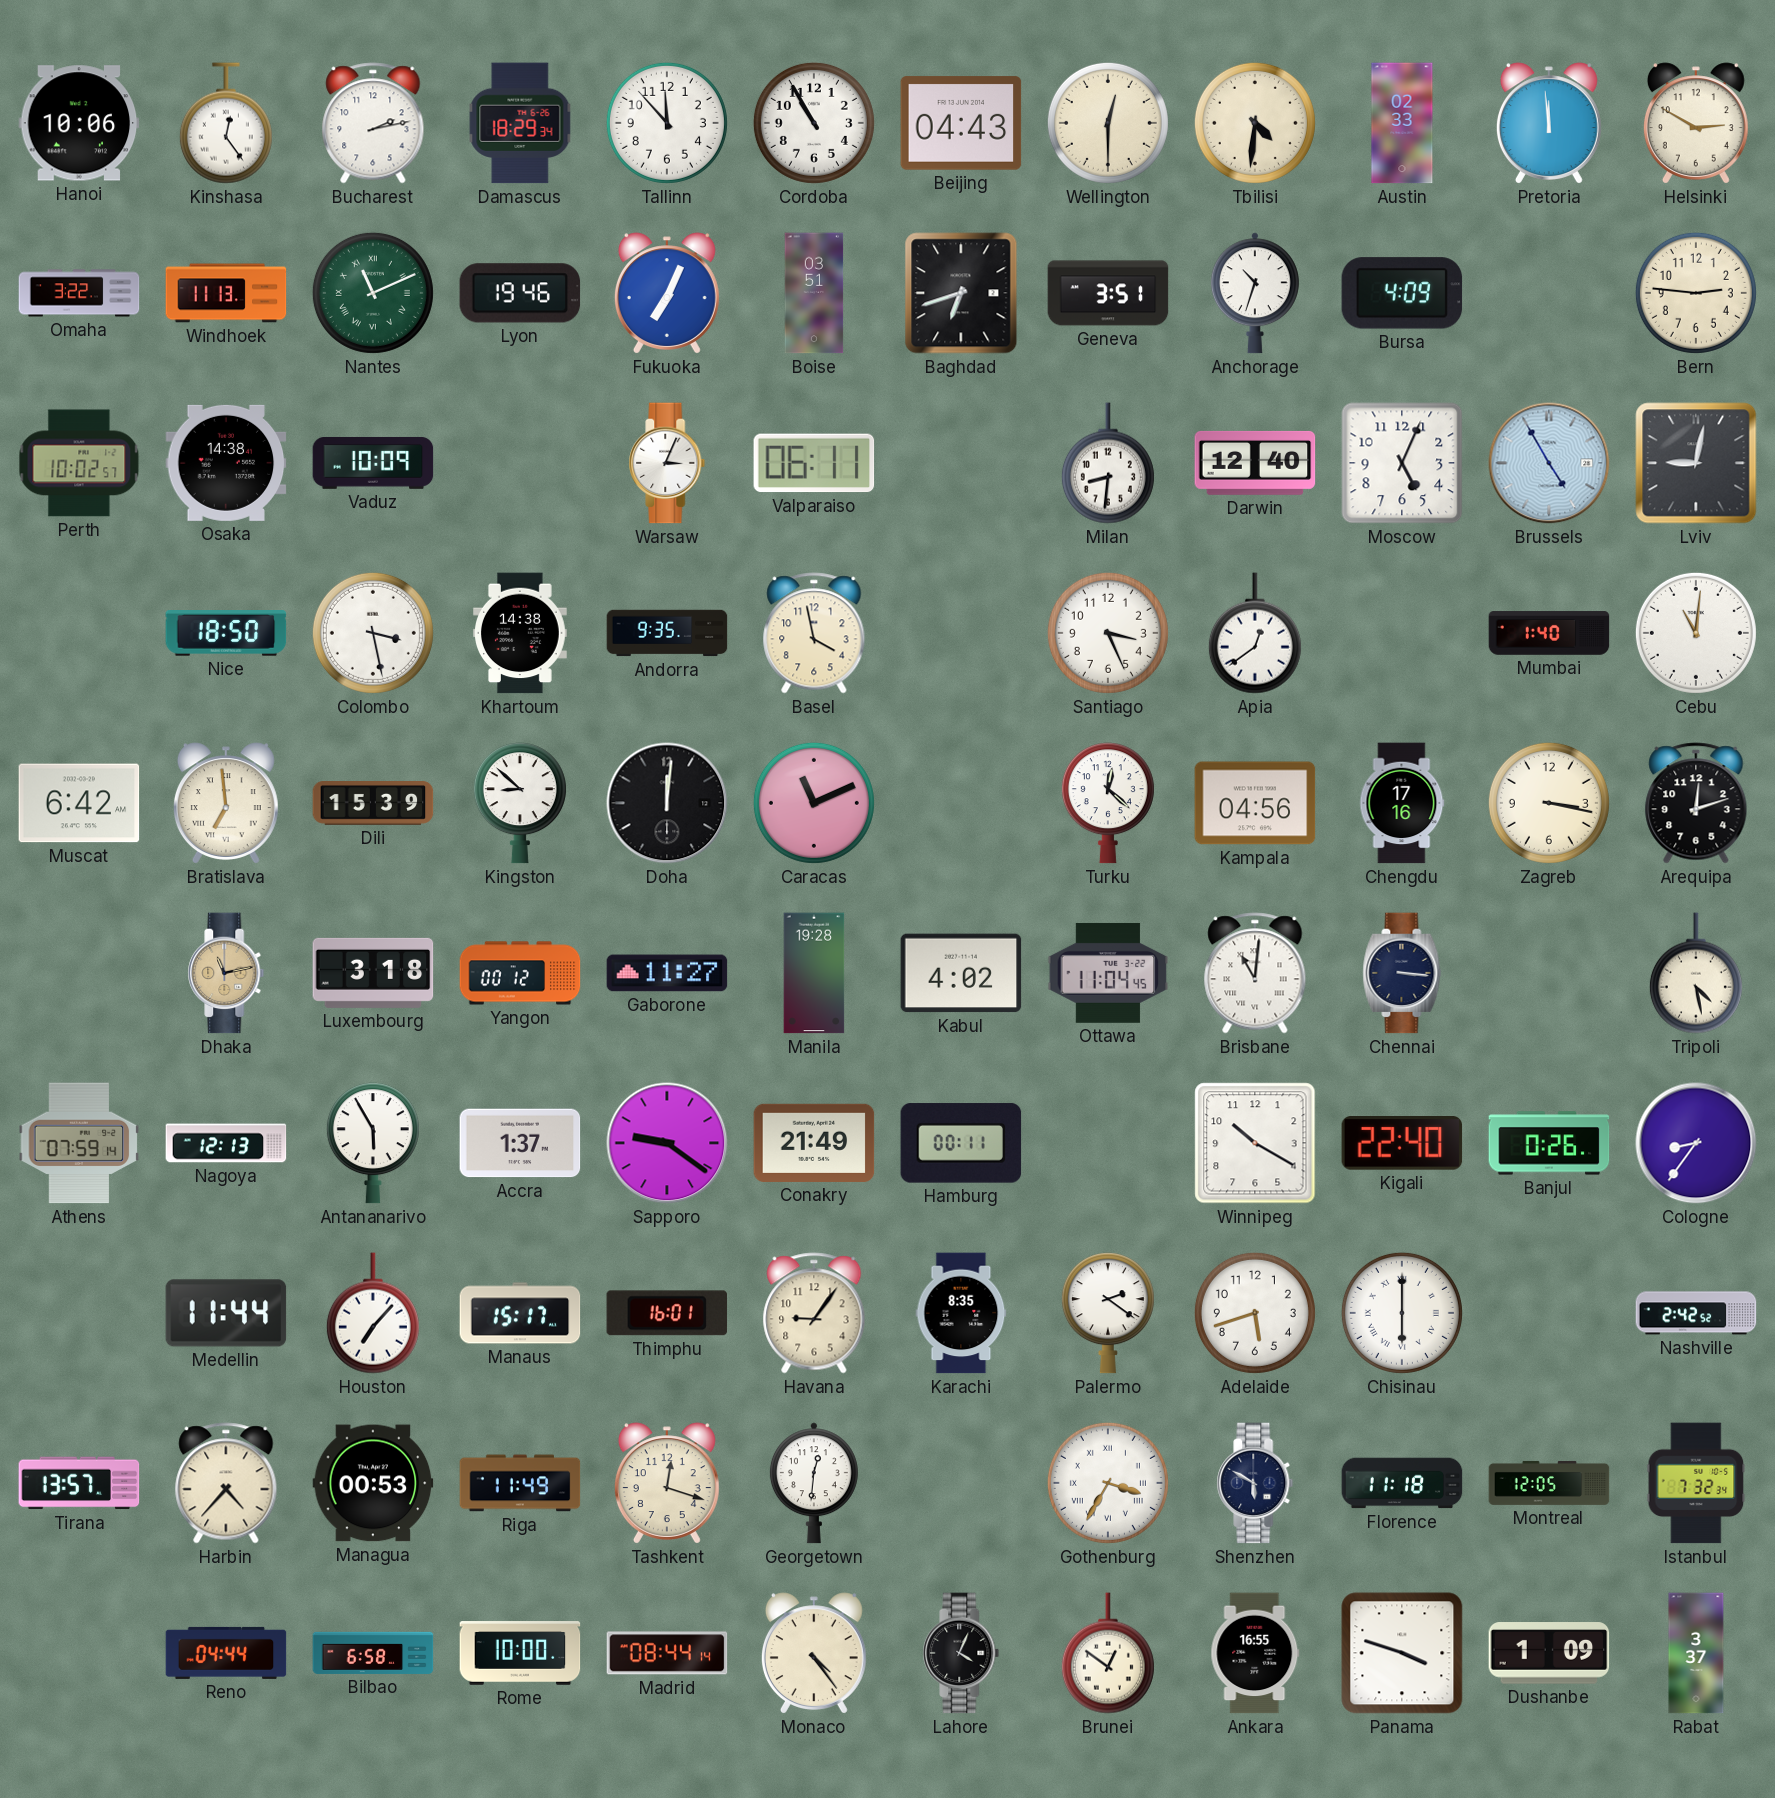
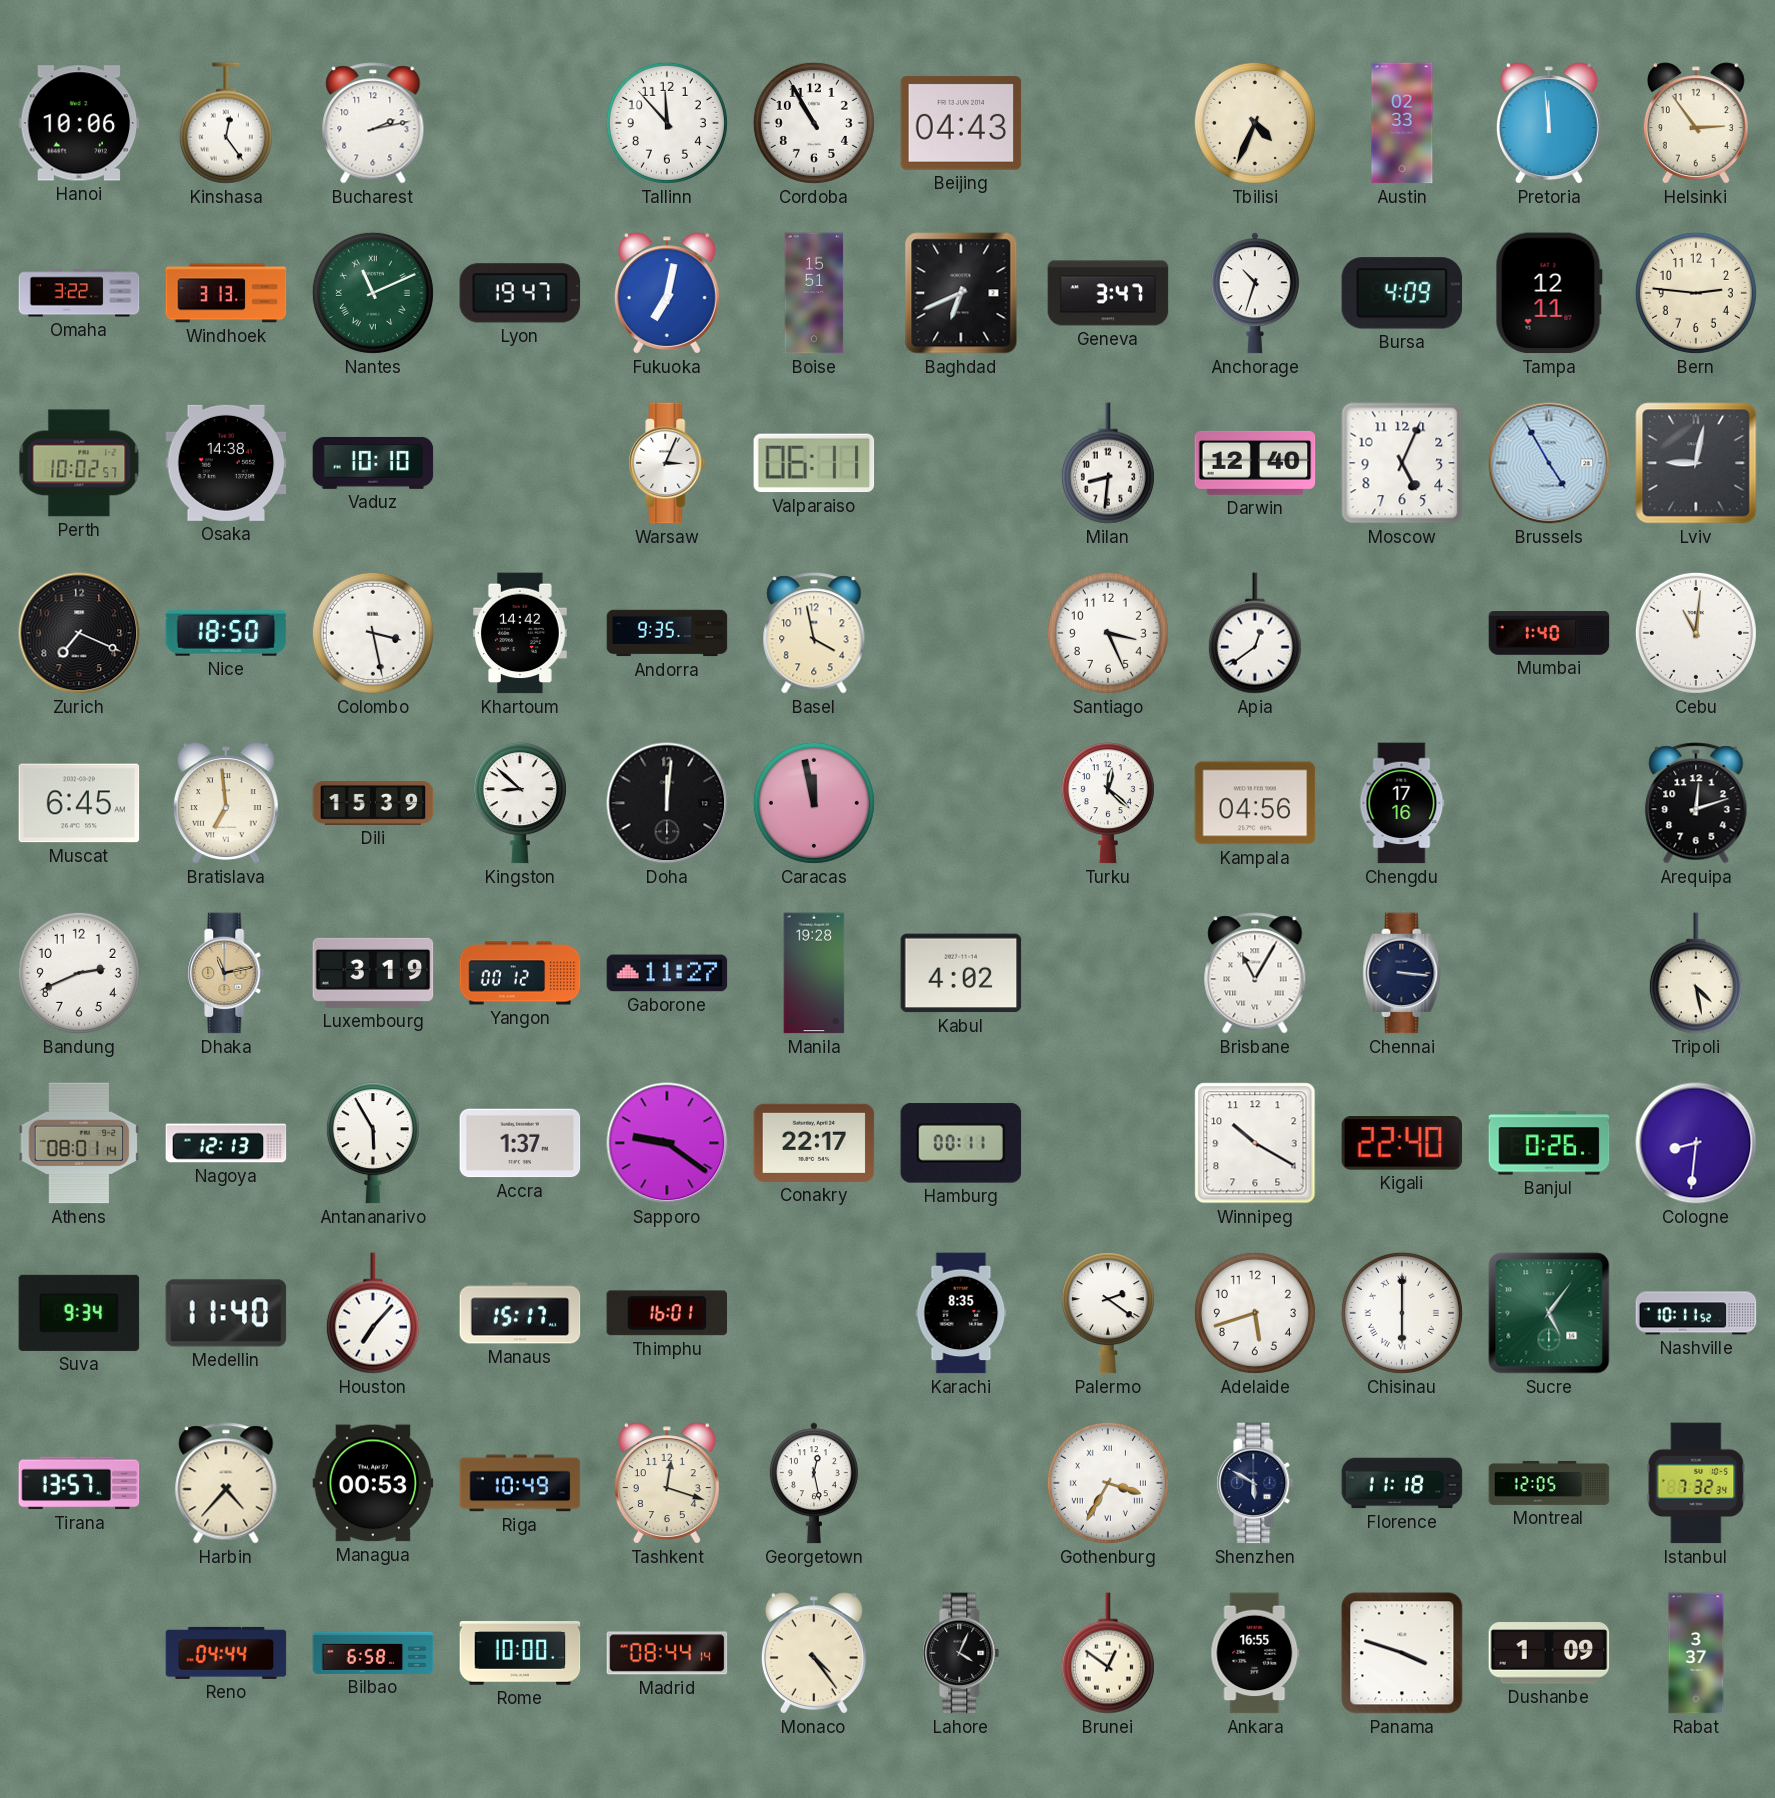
Damascus: 18:29 -> none (520, 123)
Wellington: 12:30 -> none (1108, 123)
Tbilisi: 4:31 -> 4:34 (1255, 123)
Helsinki: 2:50 -> 2:54 (1696, 123)
Windhoek: 11:13 -> 3:13 (226, 293)
Lyon: 19:46 -> 19:47 (520, 293)
Fukuoka: 7:04 -> 7:02 (667, 293)
Boise: 03:51 -> 15:51 (814, 293)
Baghdad: 6:42 -> 6:41 (961, 293)
Geneva: 3:51 -> 3:47 (1108, 293)
Tampa: none -> 12:11 (1549, 293)
Vaduz: 10:09 -> 10:10 (373, 463)
Zurich: none -> 7:19 (79, 633)
Khartoum: 14:38 -> 14:42 (521, 633)
Muscat: 6:42 -> 6:45 (79, 803)
Caracas: 11:11 -> 11:58 (814, 803)
Zagreb: 3:17 -> none (1549, 803)
Bandung: none -> 2:41 (79, 973)
Luxembourg: 3:18 -> 3:19 (373, 973)
Ottawa: 11:04 -> none (1108, 973)
Brisbane: 11:01 -> 11:05 (1255, 973)
Athens: 07:59 -> 08:01 (79, 1143)
Conakry: 21:49 -> 22:17 (814, 1143)
Cologne: 8:36 -> 8:31 (1696, 1143)
Suva: none -> 9:34 (79, 1313)
Medellin: 11:44 -> 11:40 (226, 1313)
Havana: 9:06 -> none (814, 1313)
Sucre: none -> 5:06 (1549, 1313)
Nashville: 2:42 -> 10:11 (1696, 1313)
Riga: 11:49 -> 10:49 (520, 1483)
Georgetown: 12:31 -> 12:28 (814, 1483)
